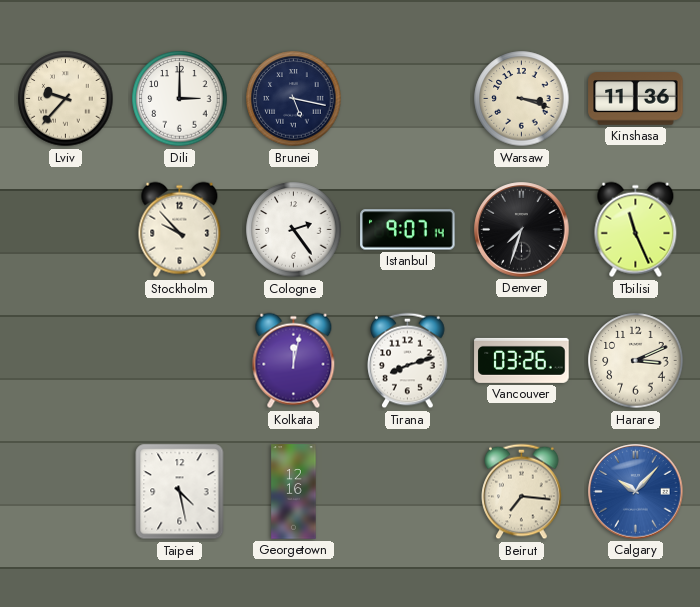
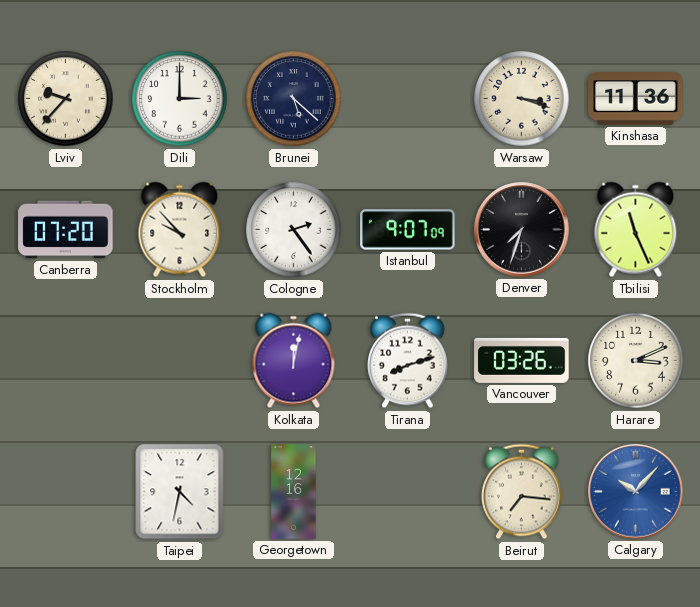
Brunei: 5:17 -> 5:22 (294, 99)
Canberra: none -> 07:20 (66, 230)
Istanbul: 9:07:14 -> 9:07:09 (408, 230)
Taipei: 4:28 -> 4:32 (180, 492)
